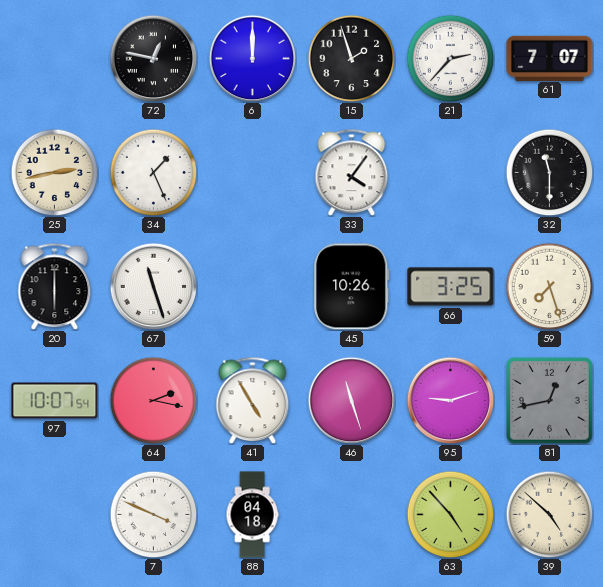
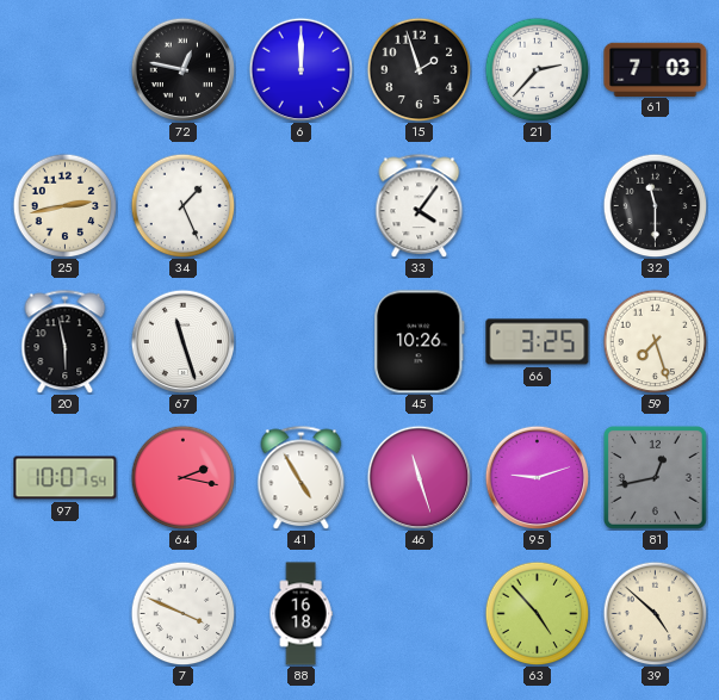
61: 7:07 -> 7:03 (656, 69)
20: 6:00 -> 5:58 (66, 341)
88: 04:18 -> 16:18 (300, 614)
